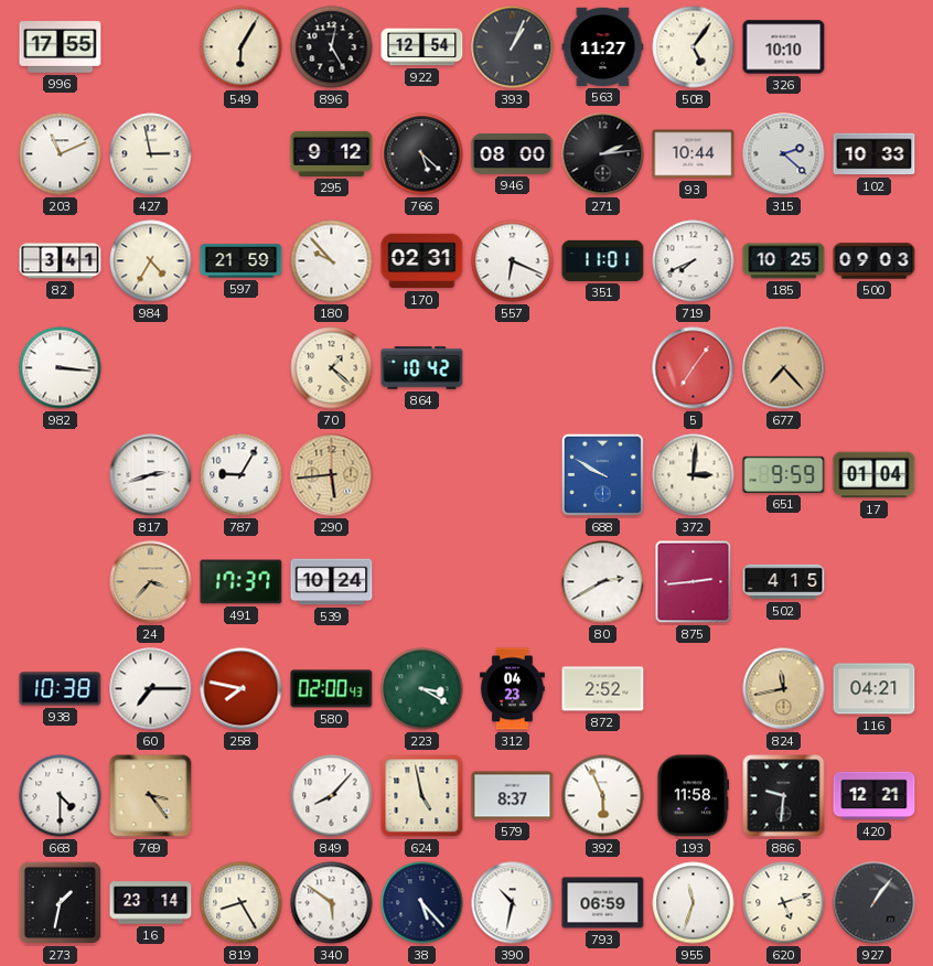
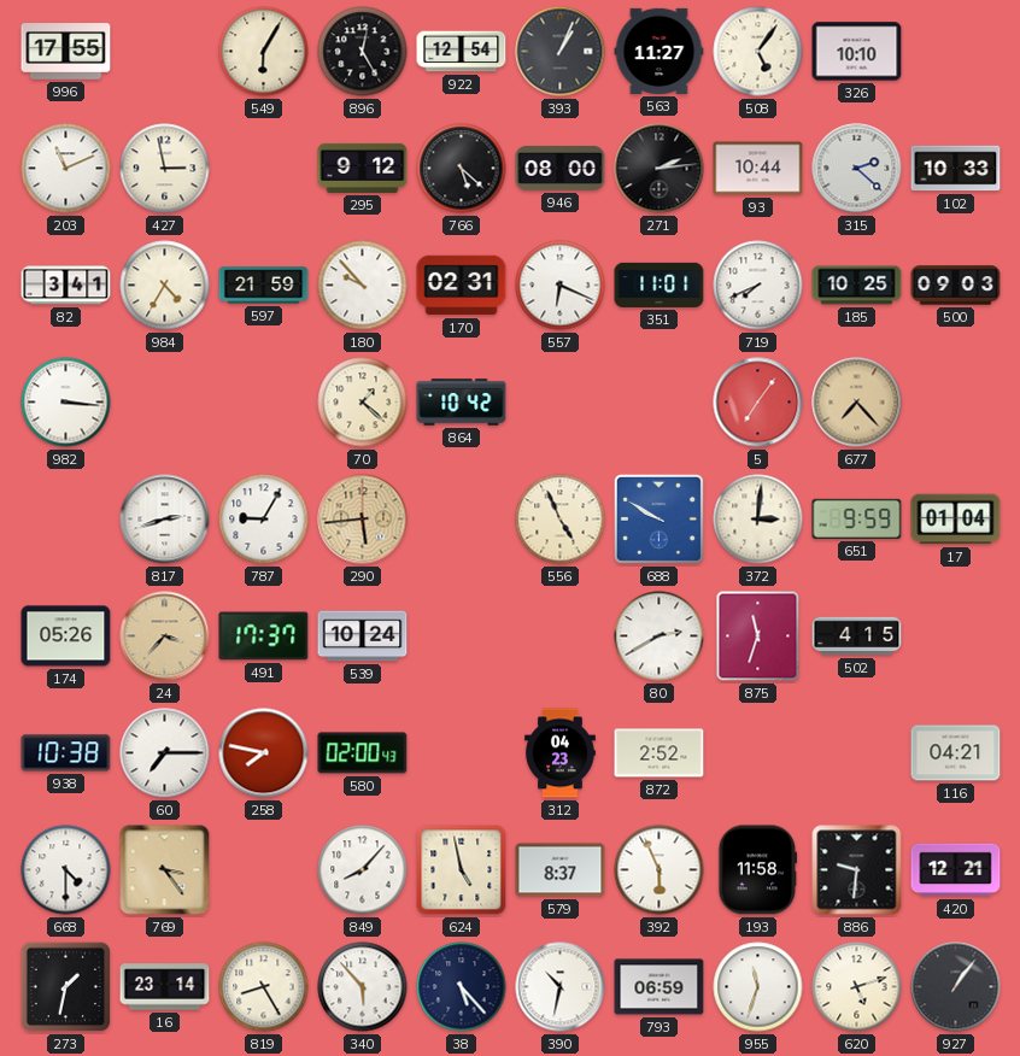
556: none -> 4:56 (561, 520)
174: none -> 05:26 (66, 636)
875: 2:44 -> 11:33 (758, 636)
223: 3:20 -> none (422, 689)
824: 11:43 -> none (784, 689)
340: 5:51 -> 5:53 (363, 987)
